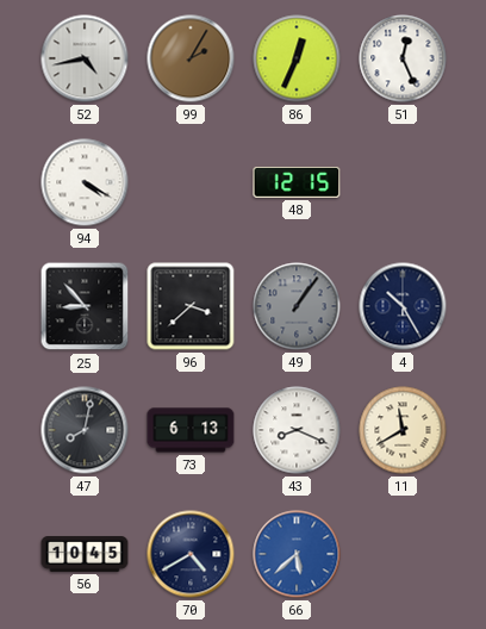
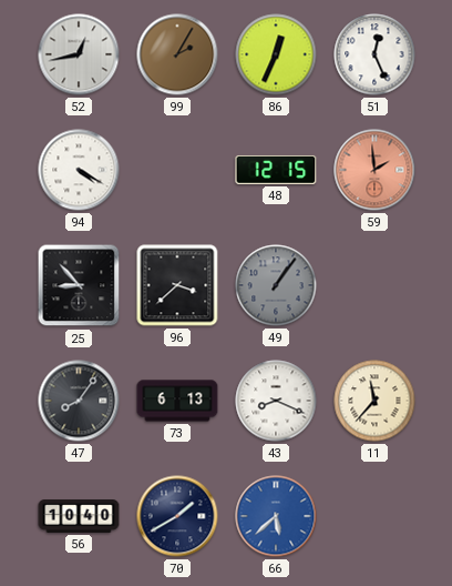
52: 4:43 -> 12:43 (79, 54)
59: none -> 1:59 (374, 170)
4: 10:25 -> none (403, 306)
47: 8:02 -> 8:06 (79, 401)
11: 11:40 -> 11:37 (374, 401)
56: 10:45 -> 10:40 (79, 516)
70: 4:40 -> 1:40 (177, 516)
